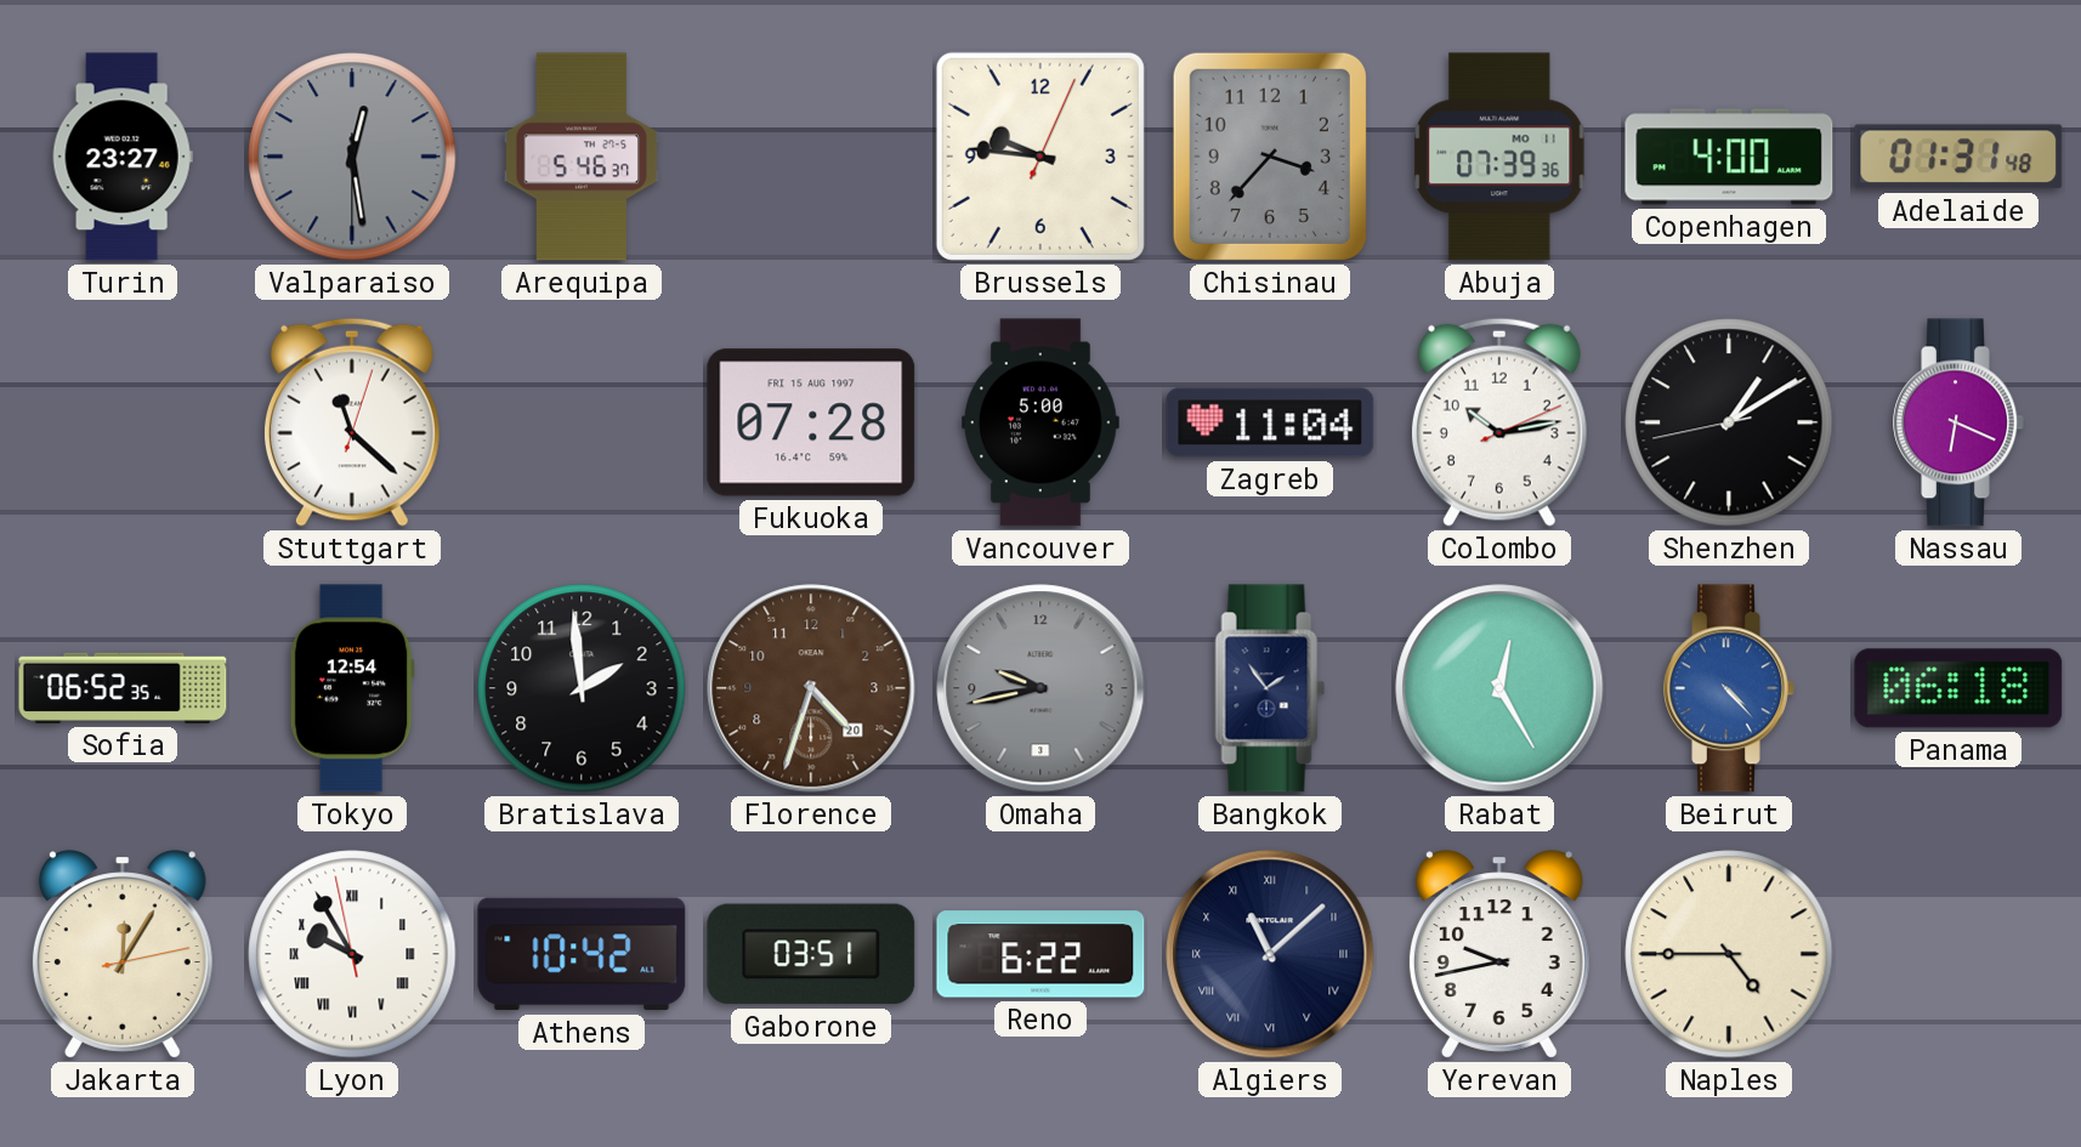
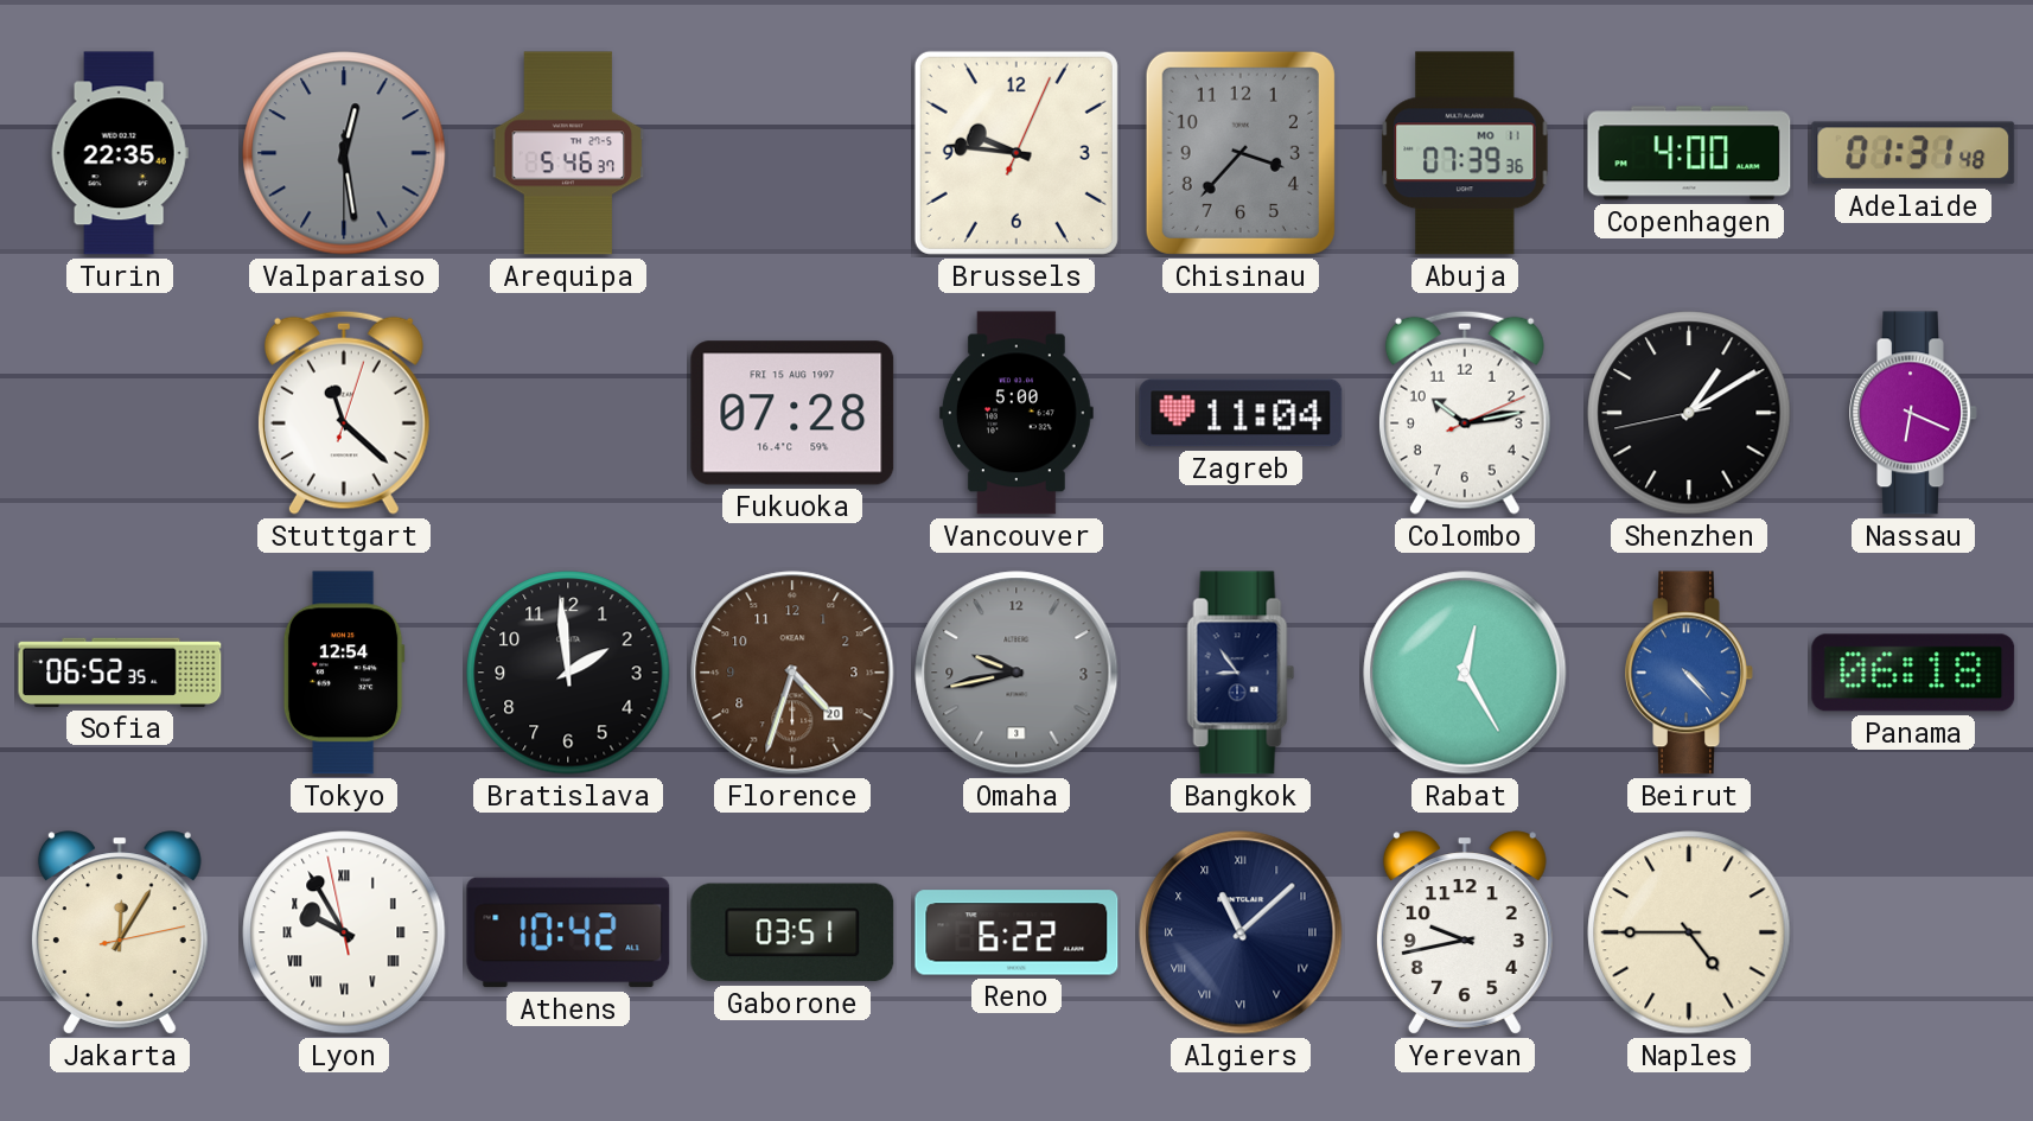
Turin: 23:27 -> 22:35 (120, 153)
Bangkok: 1:54 -> 8:54 (1241, 673)
